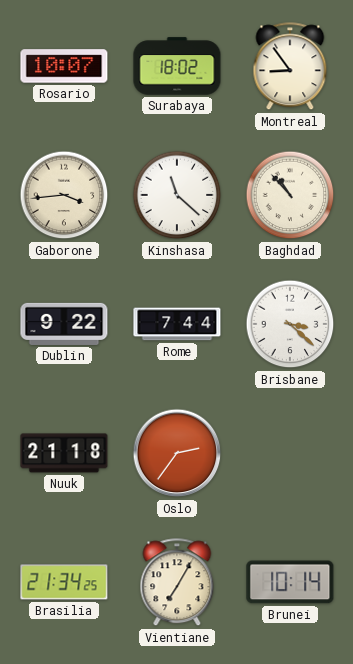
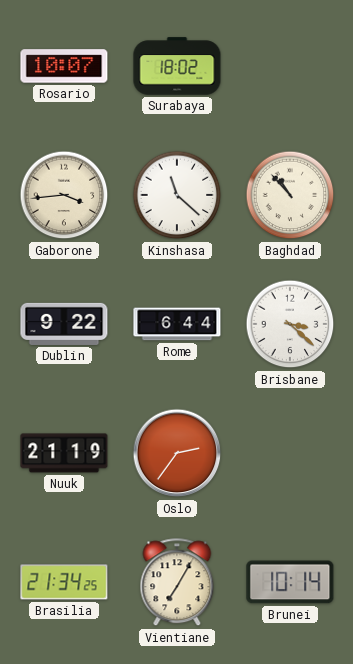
Montreal: 8:54 -> none (290, 67)
Rome: 7:44 -> 6:44 (177, 324)
Nuuk: 21:18 -> 21:19 (64, 453)
